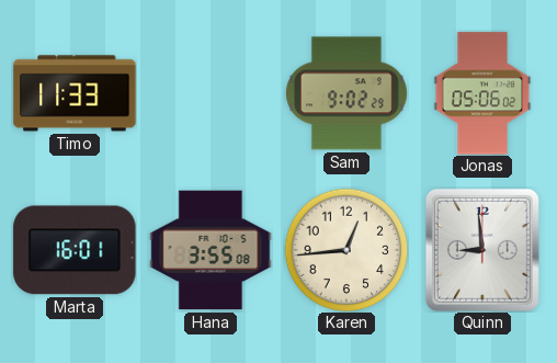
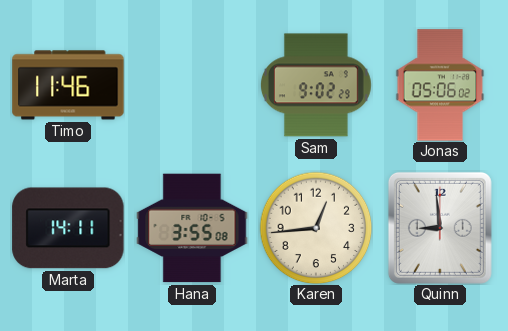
Timo: 11:33 -> 11:46 (68, 85)
Marta: 16:01 -> 14:11 (68, 228)
